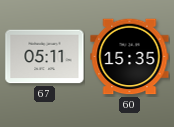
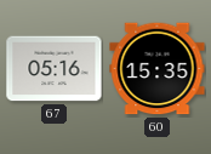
67: 05:11 -> 05:16 (55, 69)
